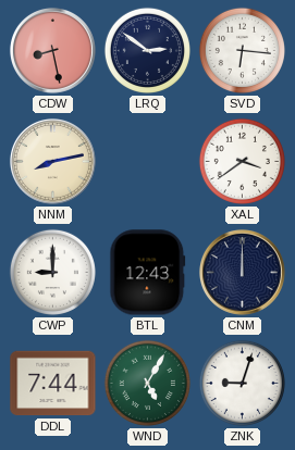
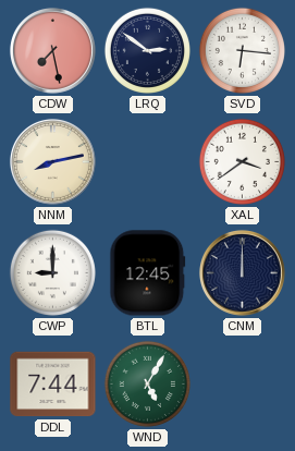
CDW: 8:28 -> 7:28 (52, 50)
BTL: 12:43 -> 12:45 (148, 273)
ZNK: 9:03 -> none (242, 383)
